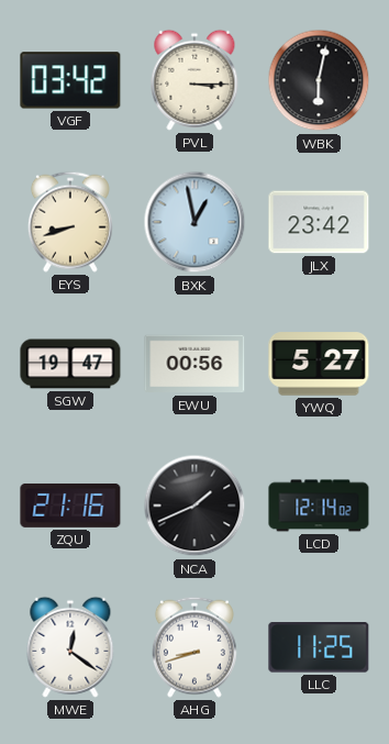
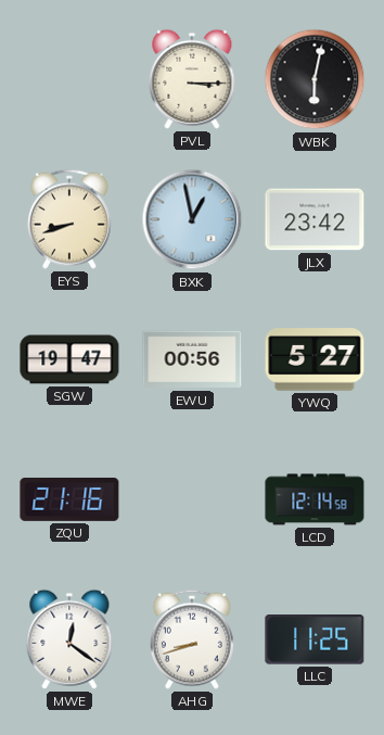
VGF: 03:42 -> none (70, 80)
NCA: 1:41 -> none (194, 506)
LCD: 12:14:02 -> 12:14:58 (315, 499)
